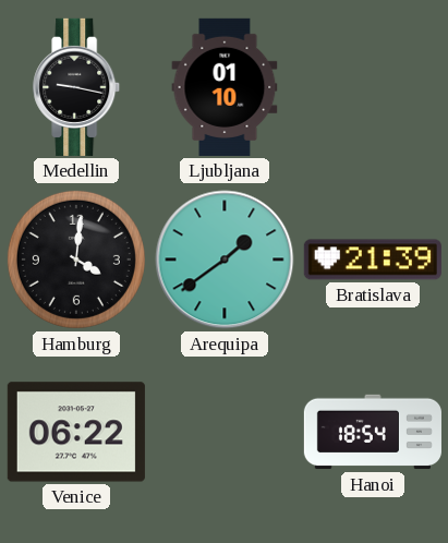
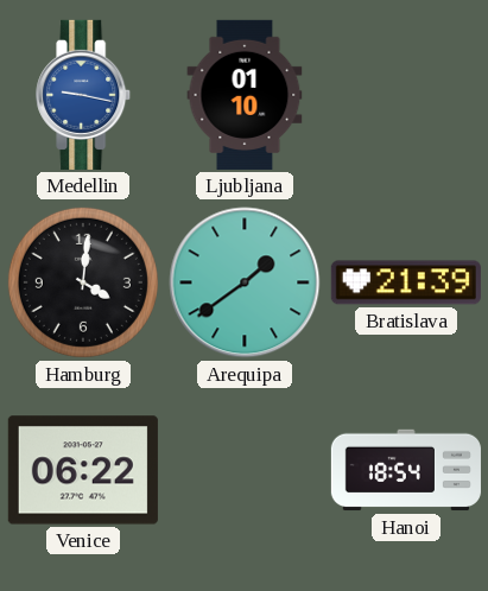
Medellin dial: black -> blue (84, 95)
